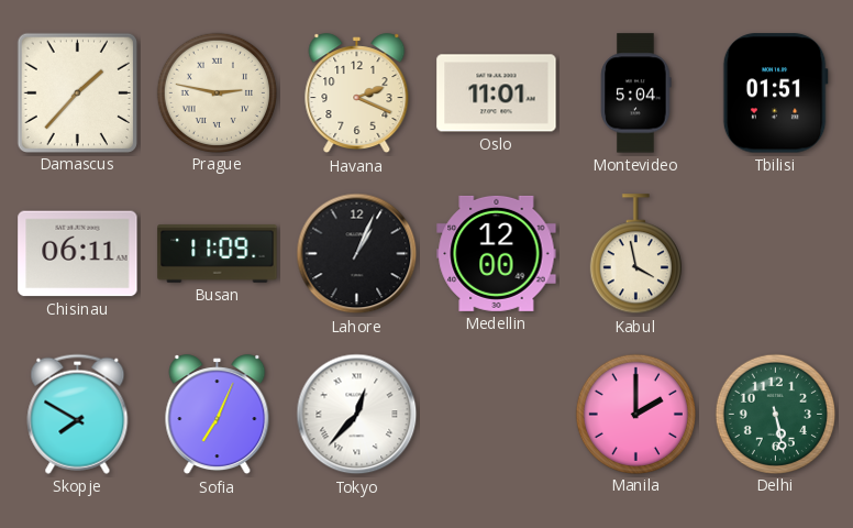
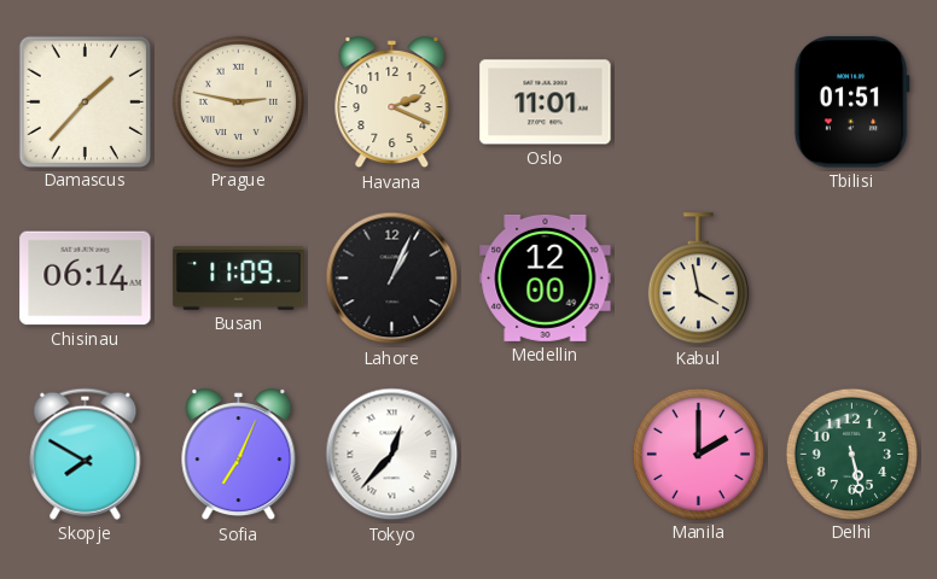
Montevideo: 5:04 -> none (636, 94)
Chisinau: 06:11 -> 06:14 (86, 279)
